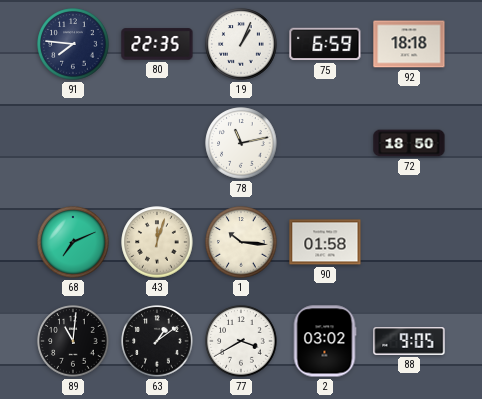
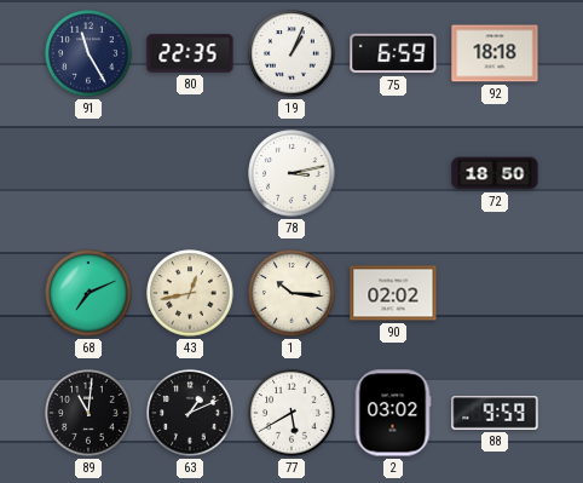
91: 7:46 -> 11:25 (88, 53)
78: 11:13 -> 3:13 (291, 173)
43: 12:03 -> 12:43 (190, 293)
90: 01:58 -> 02:02 (393, 293)
63: 1:09 -> 1:11 (190, 413)
77: 3:40 -> 5:40 (291, 413)
88: 9:05 -> 9:59 (495, 413)
